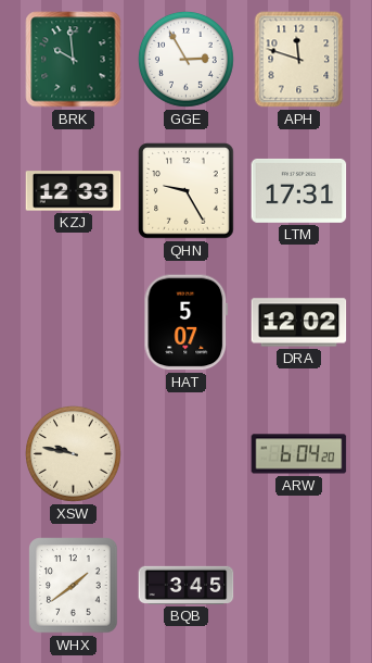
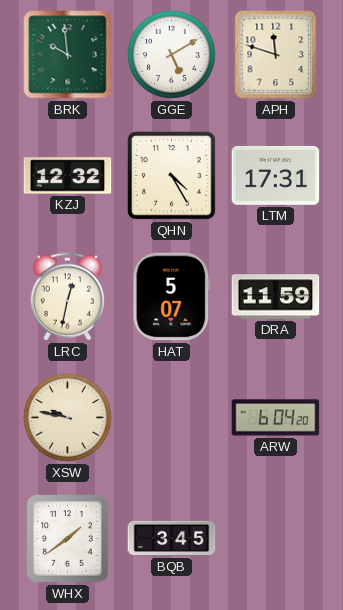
GGE: 2:55 -> 5:10 (171, 54)
KZJ: 12:33 -> 12:32 (68, 176)
QHN: 9:25 -> 4:25 (172, 176)
LRC: none -> 12:32 (68, 297)
DRA: 12:02 -> 11:59 (276, 297)
